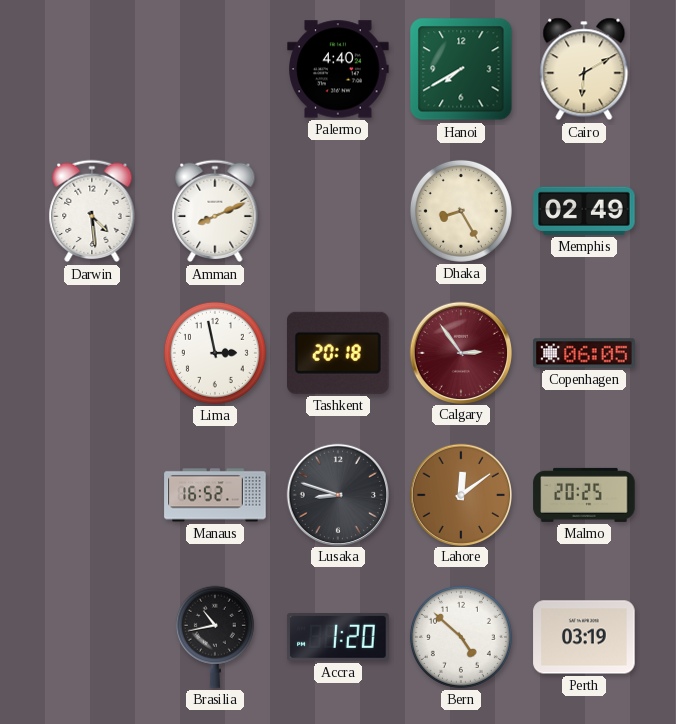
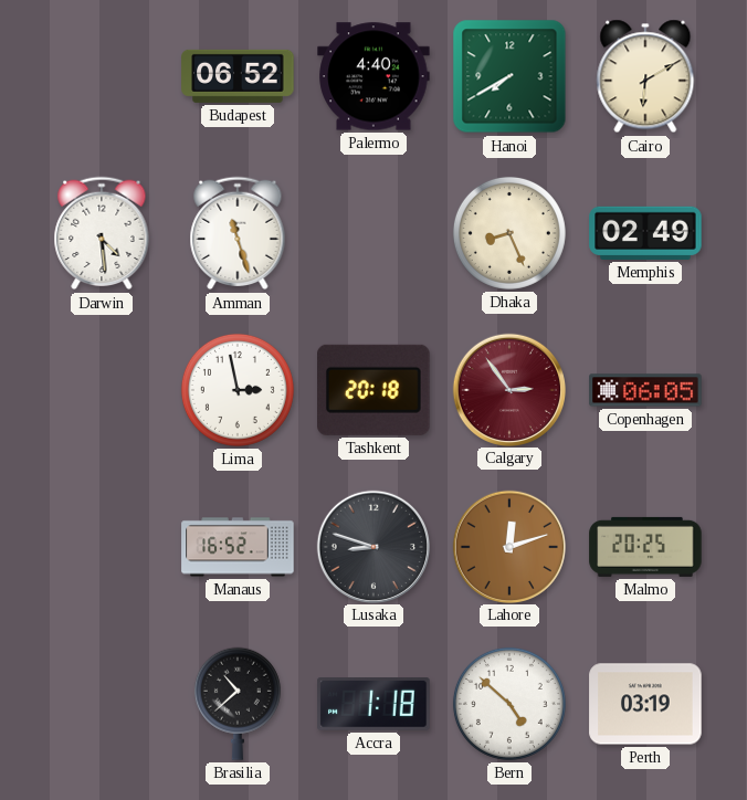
Budapest: none -> 06:52 (238, 76)
Amman: 8:11 -> 11:27 (238, 233)
Dhaka: 8:25 -> 8:26 (509, 233)
Lahore: 12:09 -> 12:12 (508, 546)
Brasilia: 10:43 -> 10:38 (238, 704)
Accra: 1:20 -> 1:18 (373, 705)
